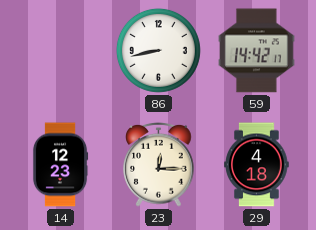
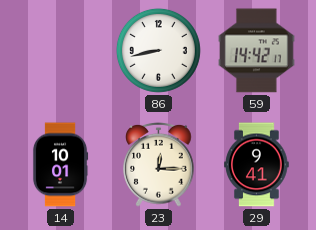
14: 12:23 -> 10:01 (60, 165)
29: 4:18 -> 9:41 (257, 165)
